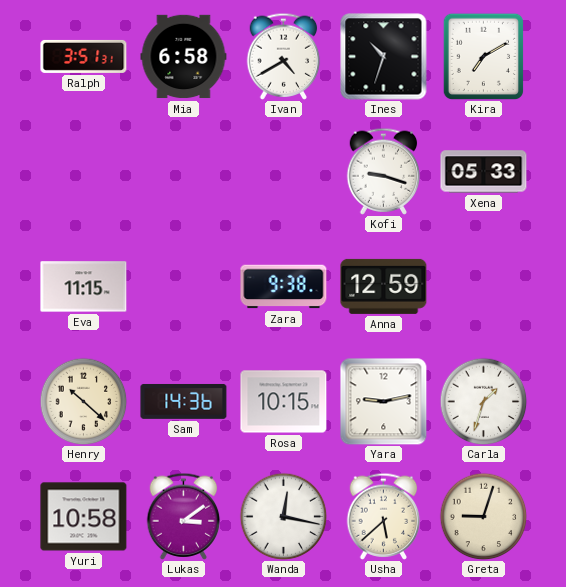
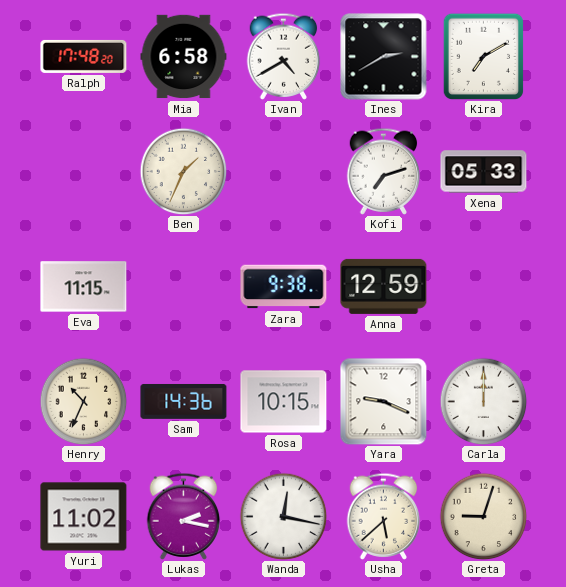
Ralph: 3:51 -> 17:48 (84, 56)
Ines: 10:33 -> 2:40 (384, 57)
Ben: none -> 1:34 (183, 171)
Kofi: 9:18 -> 7:12 (384, 171)
Henry: 10:22 -> 10:34 (83, 401)
Yara: 9:13 -> 9:19 (384, 402)
Carla: 1:33 -> 12:00 (483, 401)
Yuri: 10:58 -> 11:02 (84, 517)
Lukas: 3:09 -> 2:17 (184, 516)
